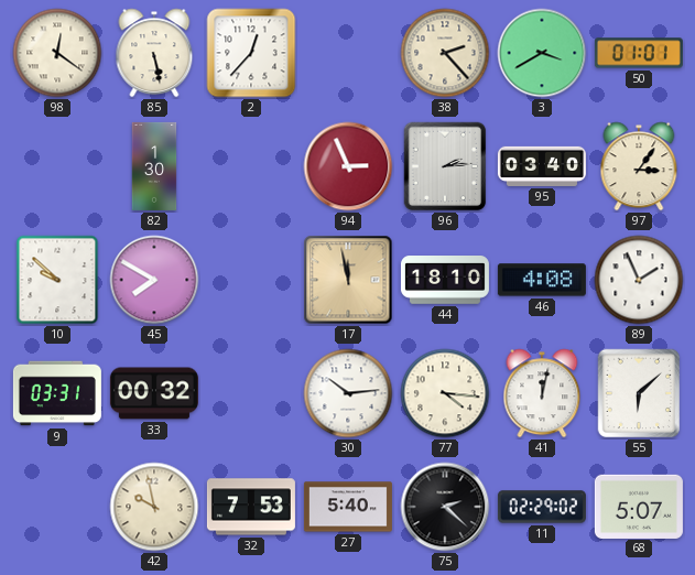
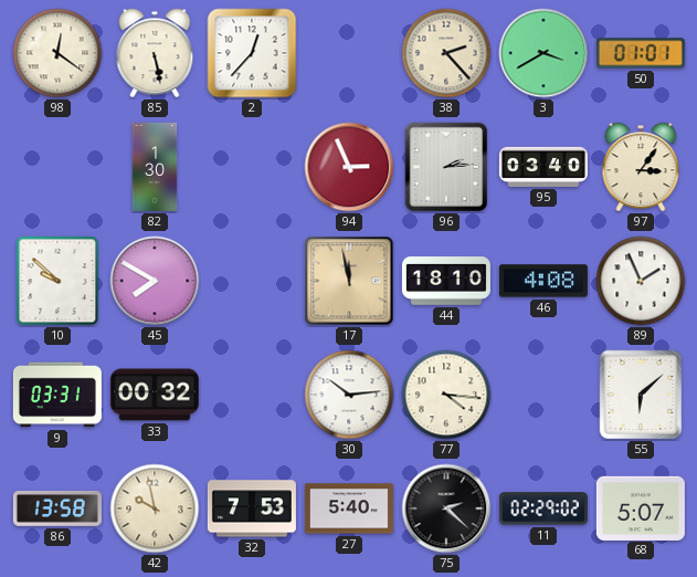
41: 12:02 -> none (542, 393)
86: none -> 13:58 (57, 510)
